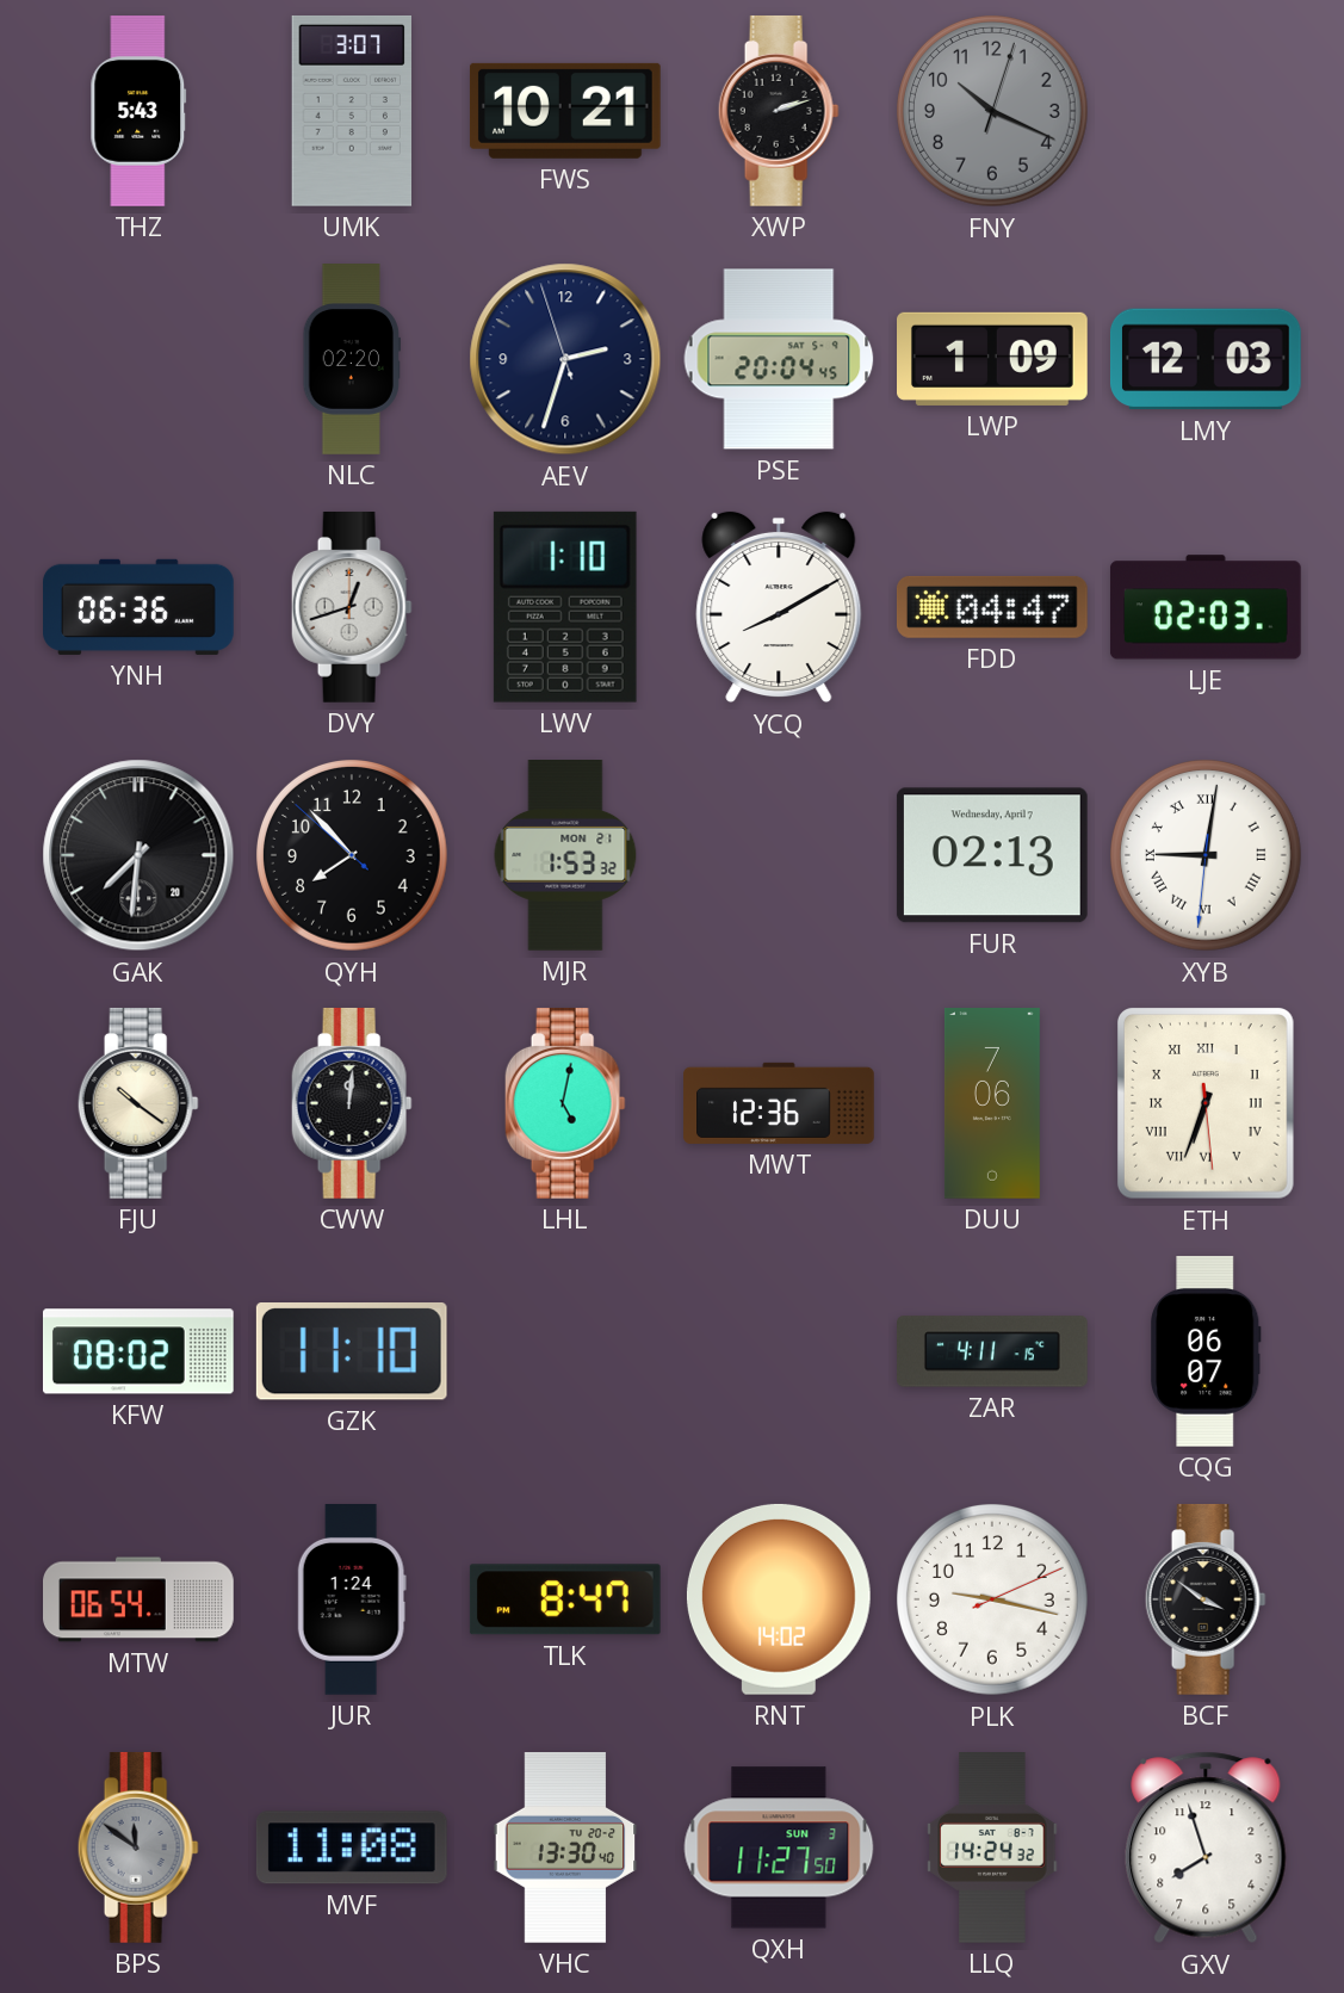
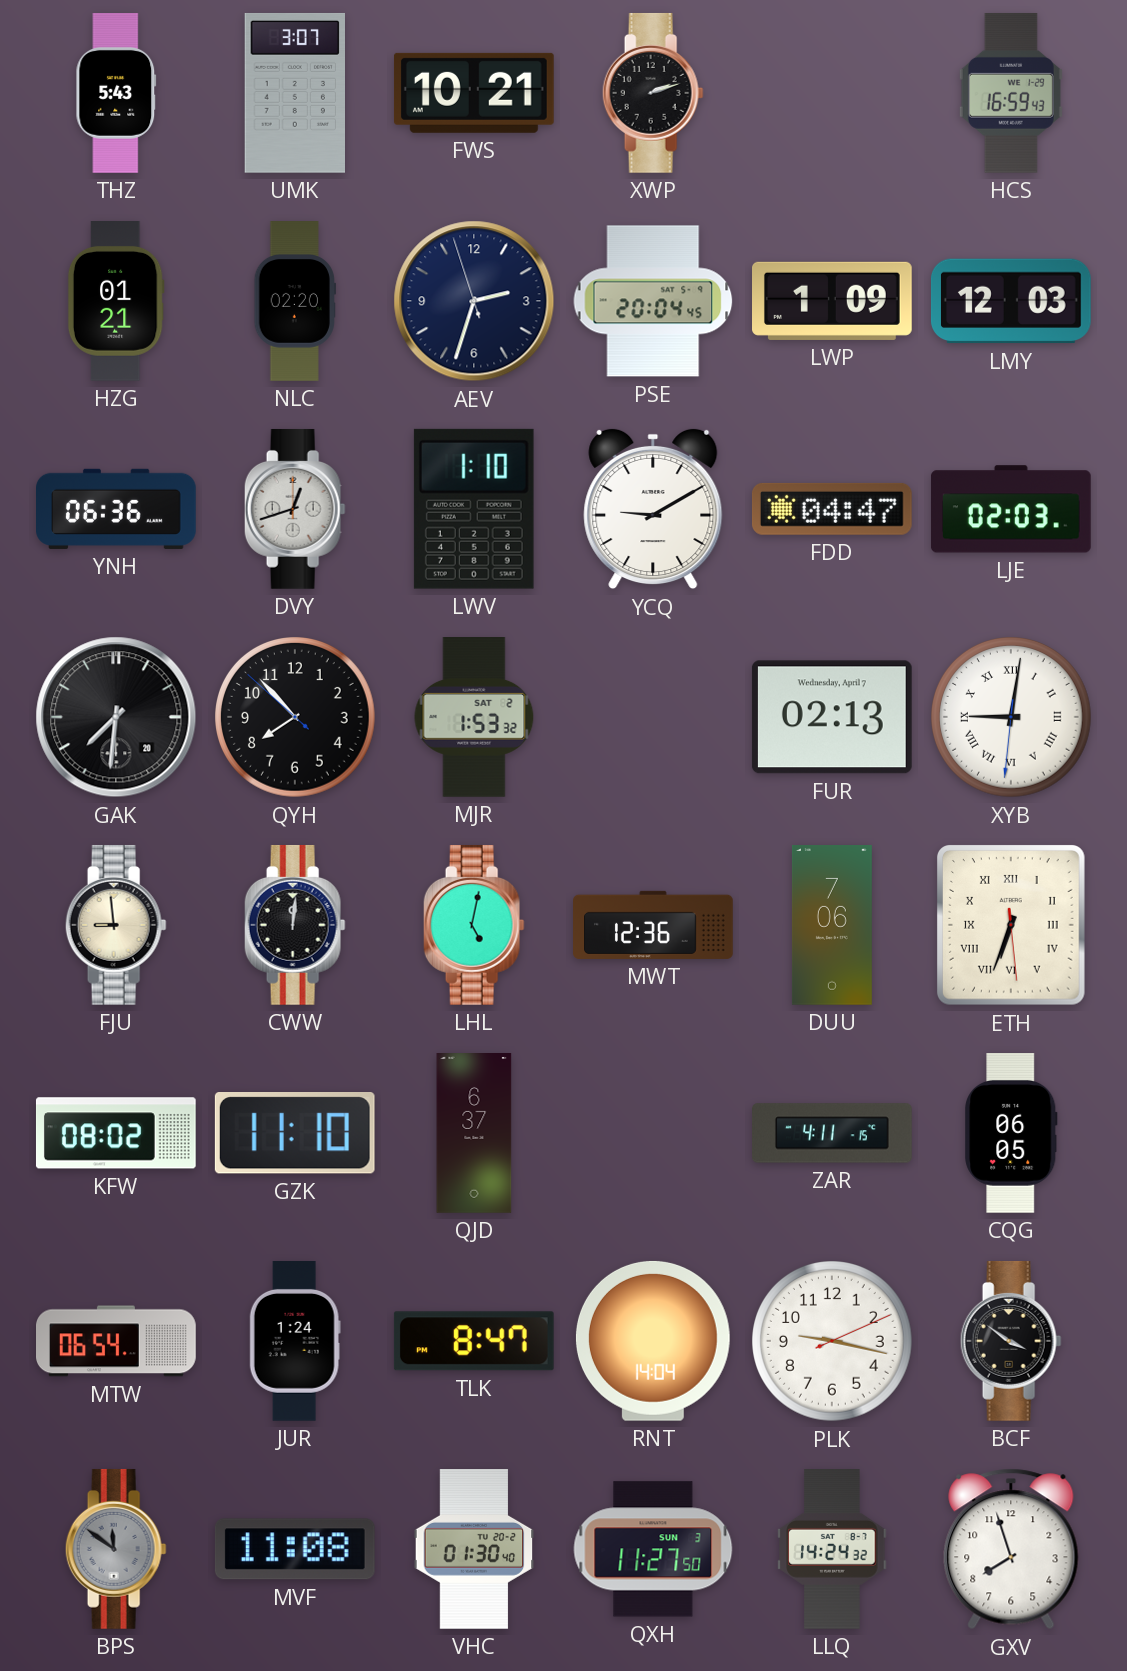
FNY: 10:19 -> none (993, 112)
HCS: none -> 16:59 (1011, 93)
HZG: none -> 01:21 (116, 302)
YCQ: 8:10 -> 9:10 (653, 509)
MJR date: MON 21 -> SAT 2 (474, 718)
FJU: 10:21 -> 8:59 (116, 925)
QJD: none -> 6:37 (474, 1134)
CQG: 06:07 -> 06:05 (1011, 1134)
RNT: 14:02 -> 14:04 (653, 1341)
VHC: 13:30 -> 01:30 (474, 1550)
